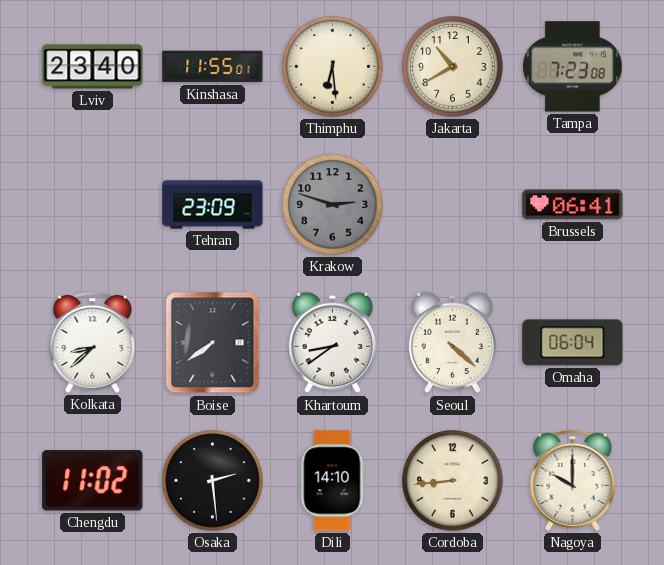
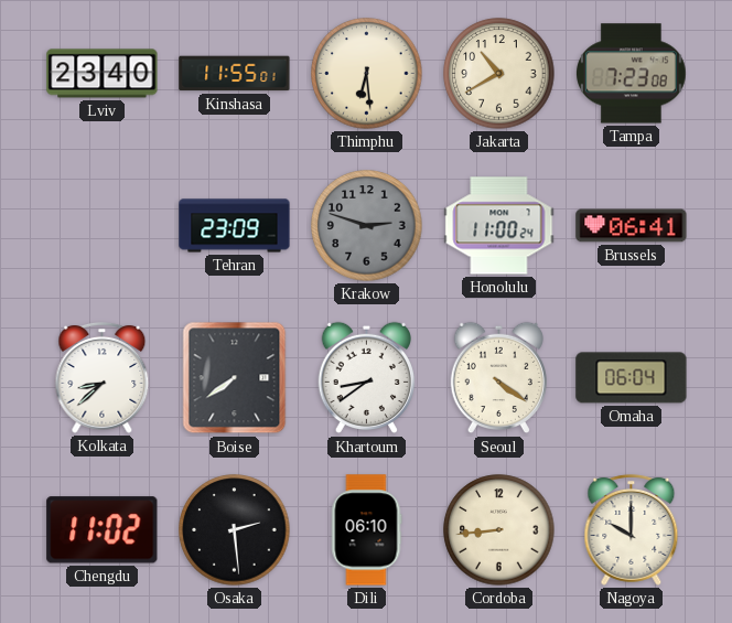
Honolulu: none -> 11:00 (499, 226)
Seoul: 4:22 -> 4:21 (498, 378)
Dili: 14:10 -> 06:10 (367, 530)
